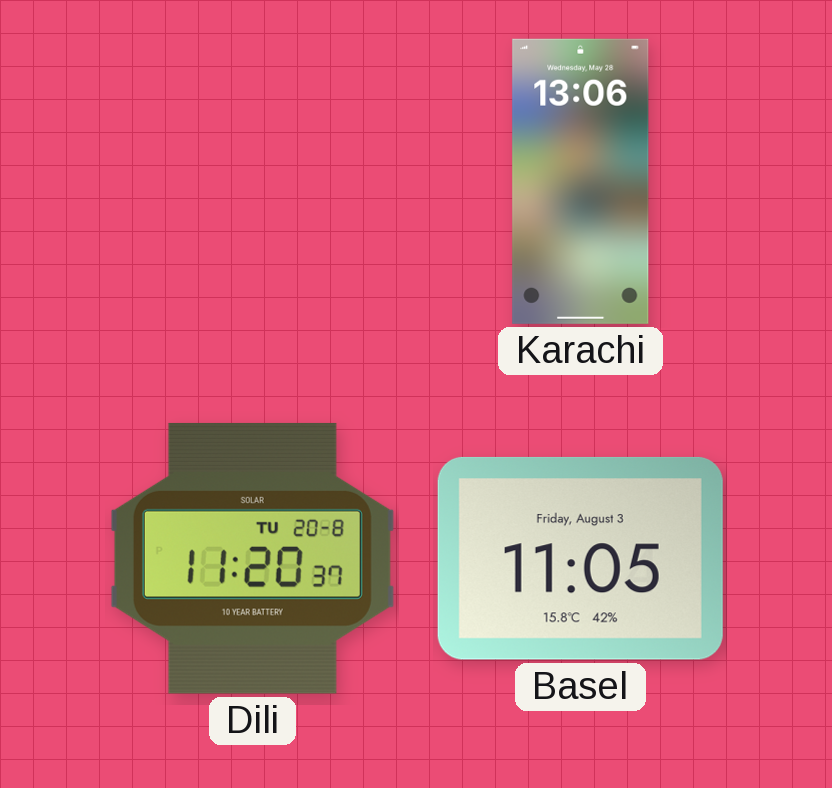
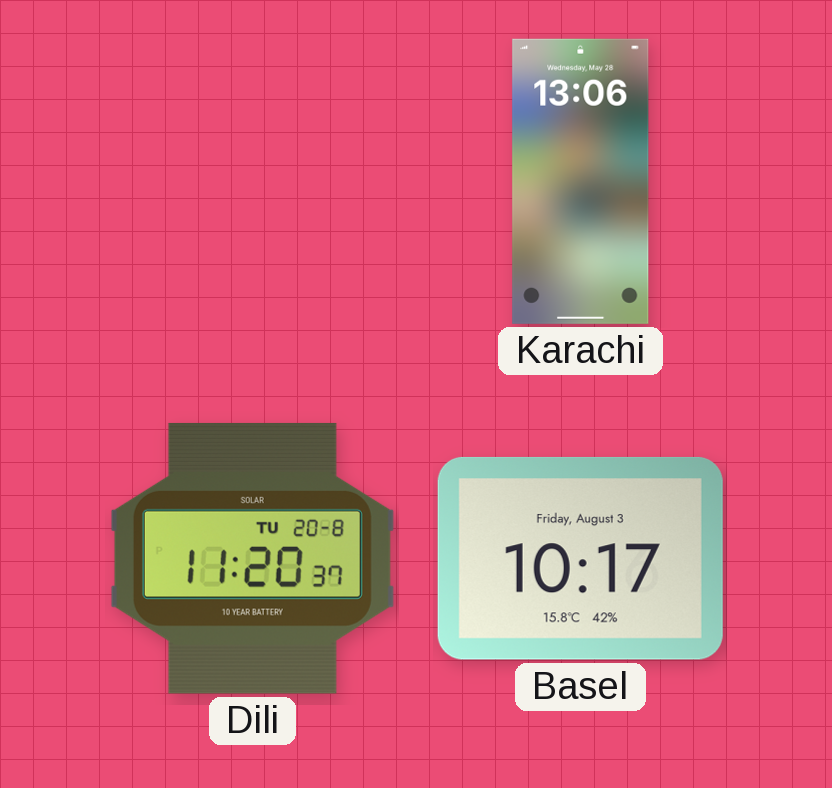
Basel: 11:05 -> 10:17 (580, 558)
